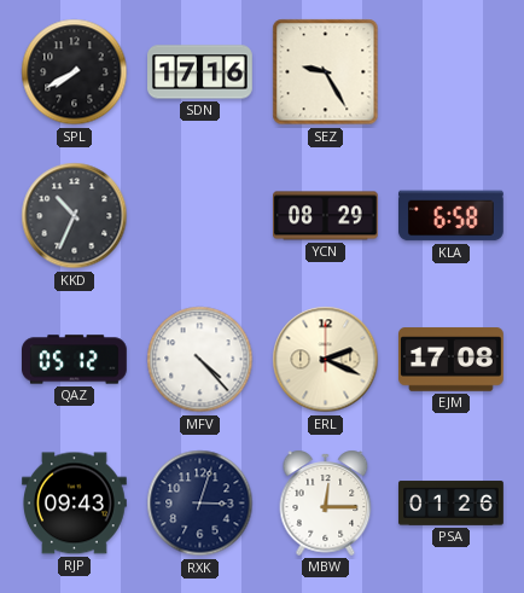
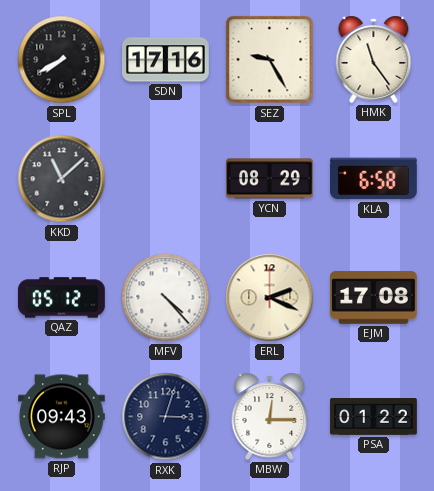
HMK: none -> 11:24 (374, 59)
KKD: 10:34 -> 11:08 (62, 179)
PSA: 01:26 -> 01:22 (374, 417)
